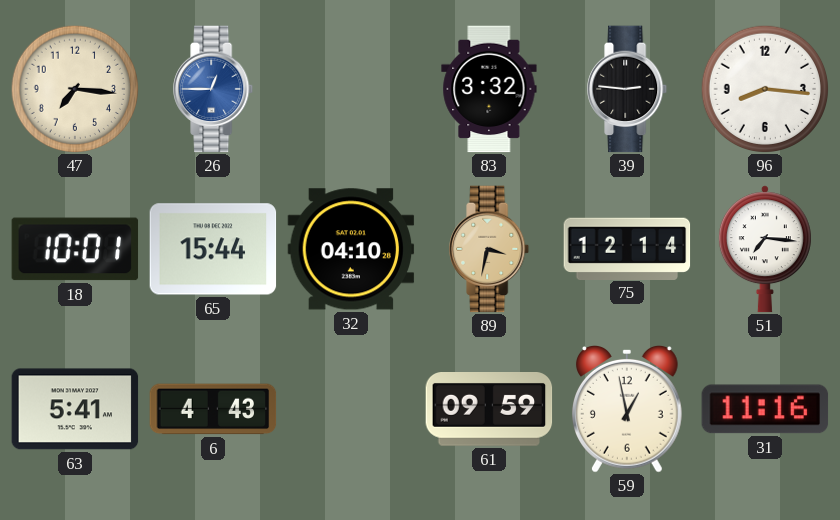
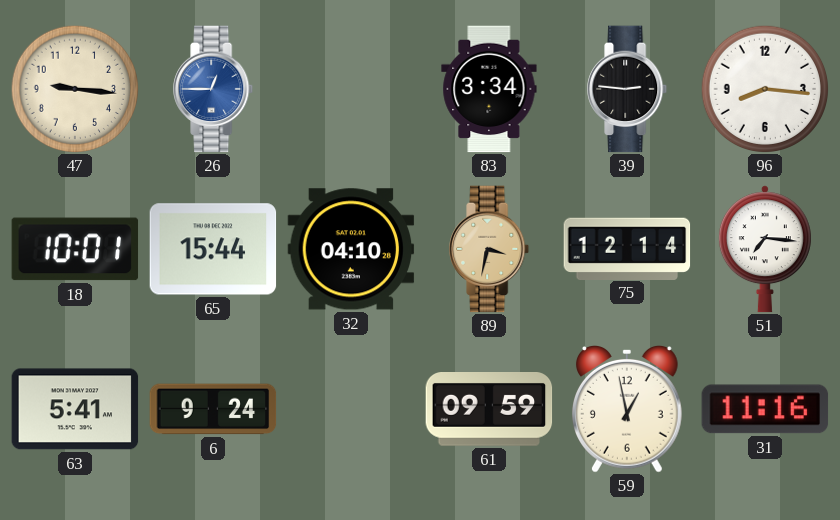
47: 7:16 -> 9:16 (74, 88)
83: 3:32 -> 3:34 (489, 89)
6: 4:43 -> 9:24 (213, 409)
